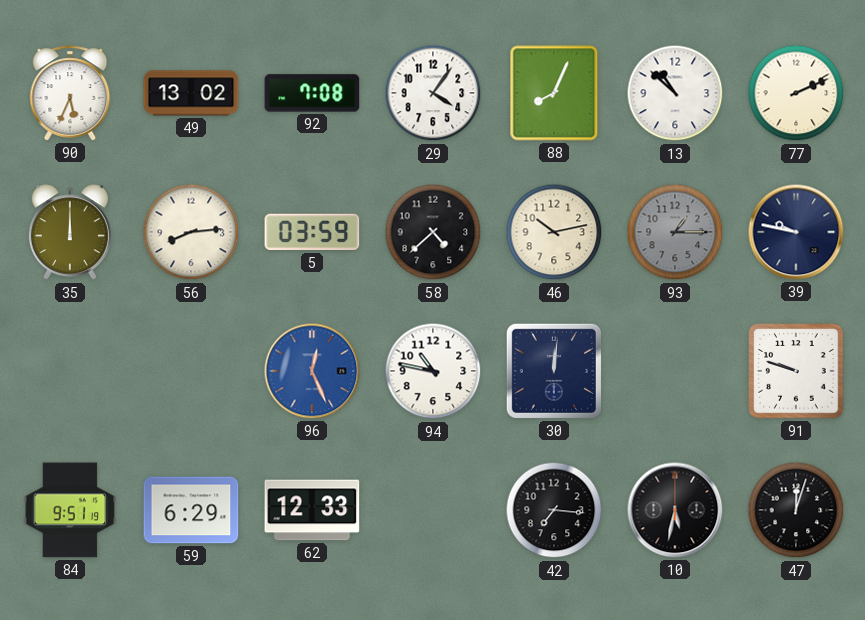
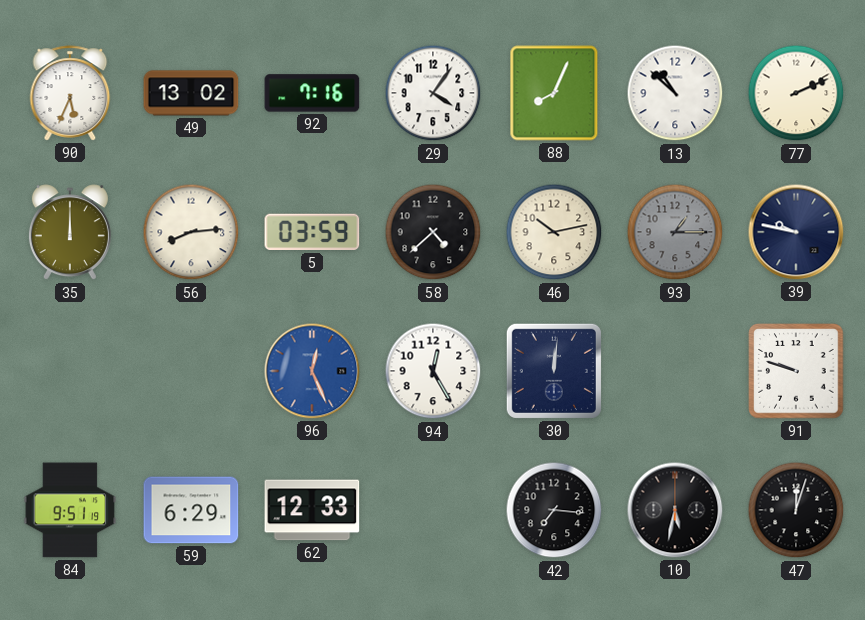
92: 7:08 -> 7:16 (312, 93)
94: 10:47 -> 12:25 (433, 371)
